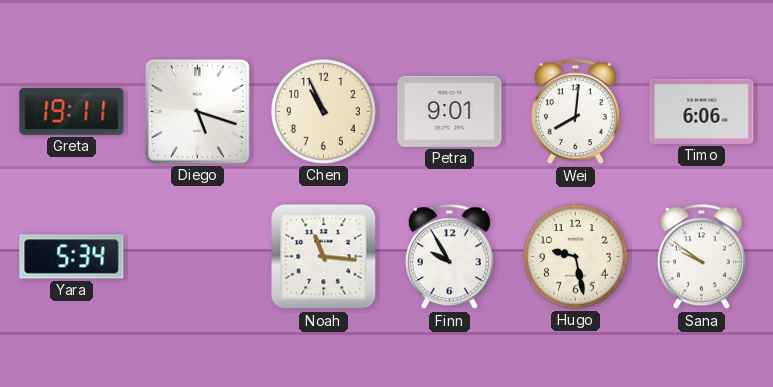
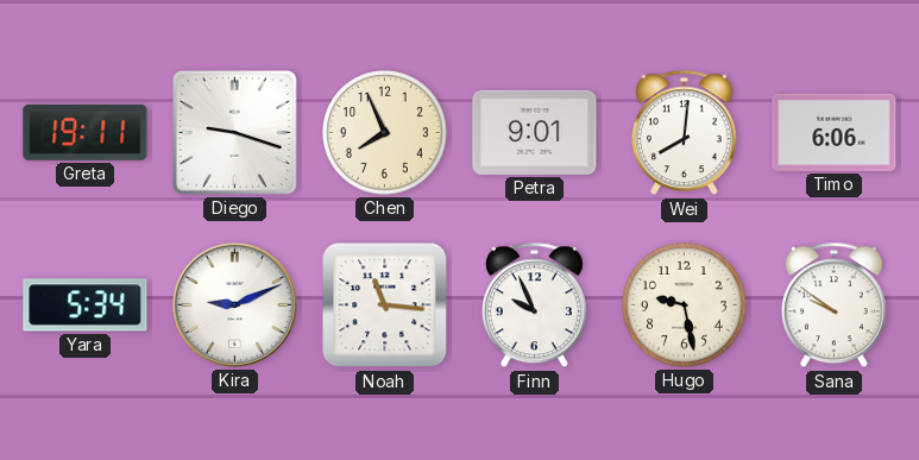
Diego: 5:18 -> 9:18 (235, 133)
Chen: 10:56 -> 7:56 (385, 133)
Kira: none -> 9:11 (234, 304)
Finn: 9:55 -> 9:56 (534, 305)
